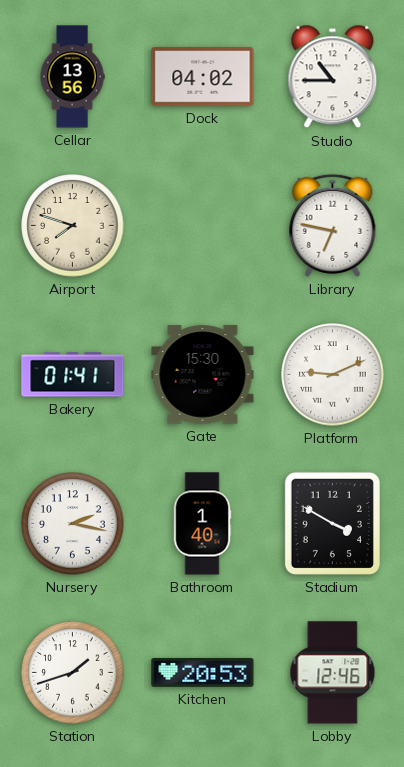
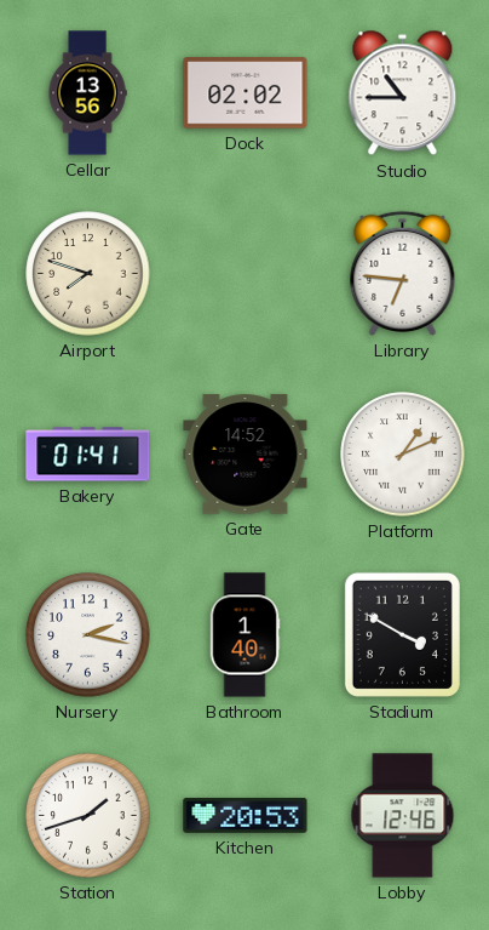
Dock: 04:02 -> 02:02 (246, 93)
Library: 6:47 -> 6:46 (403, 273)
Gate: 15:30 -> 14:52 (246, 455)
Platform: 9:11 -> 1:11 (403, 455)
